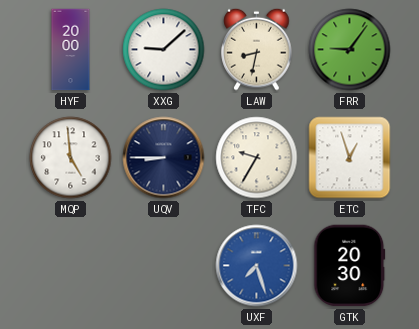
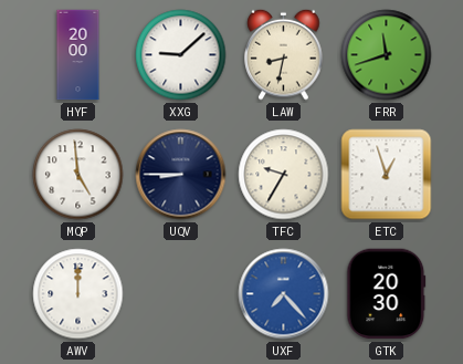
FRR: 9:06 -> 11:42 (387, 55)
AWV: none -> 12:00 (78, 294)
UXF: 7:27 -> 7:23 (284, 294)
